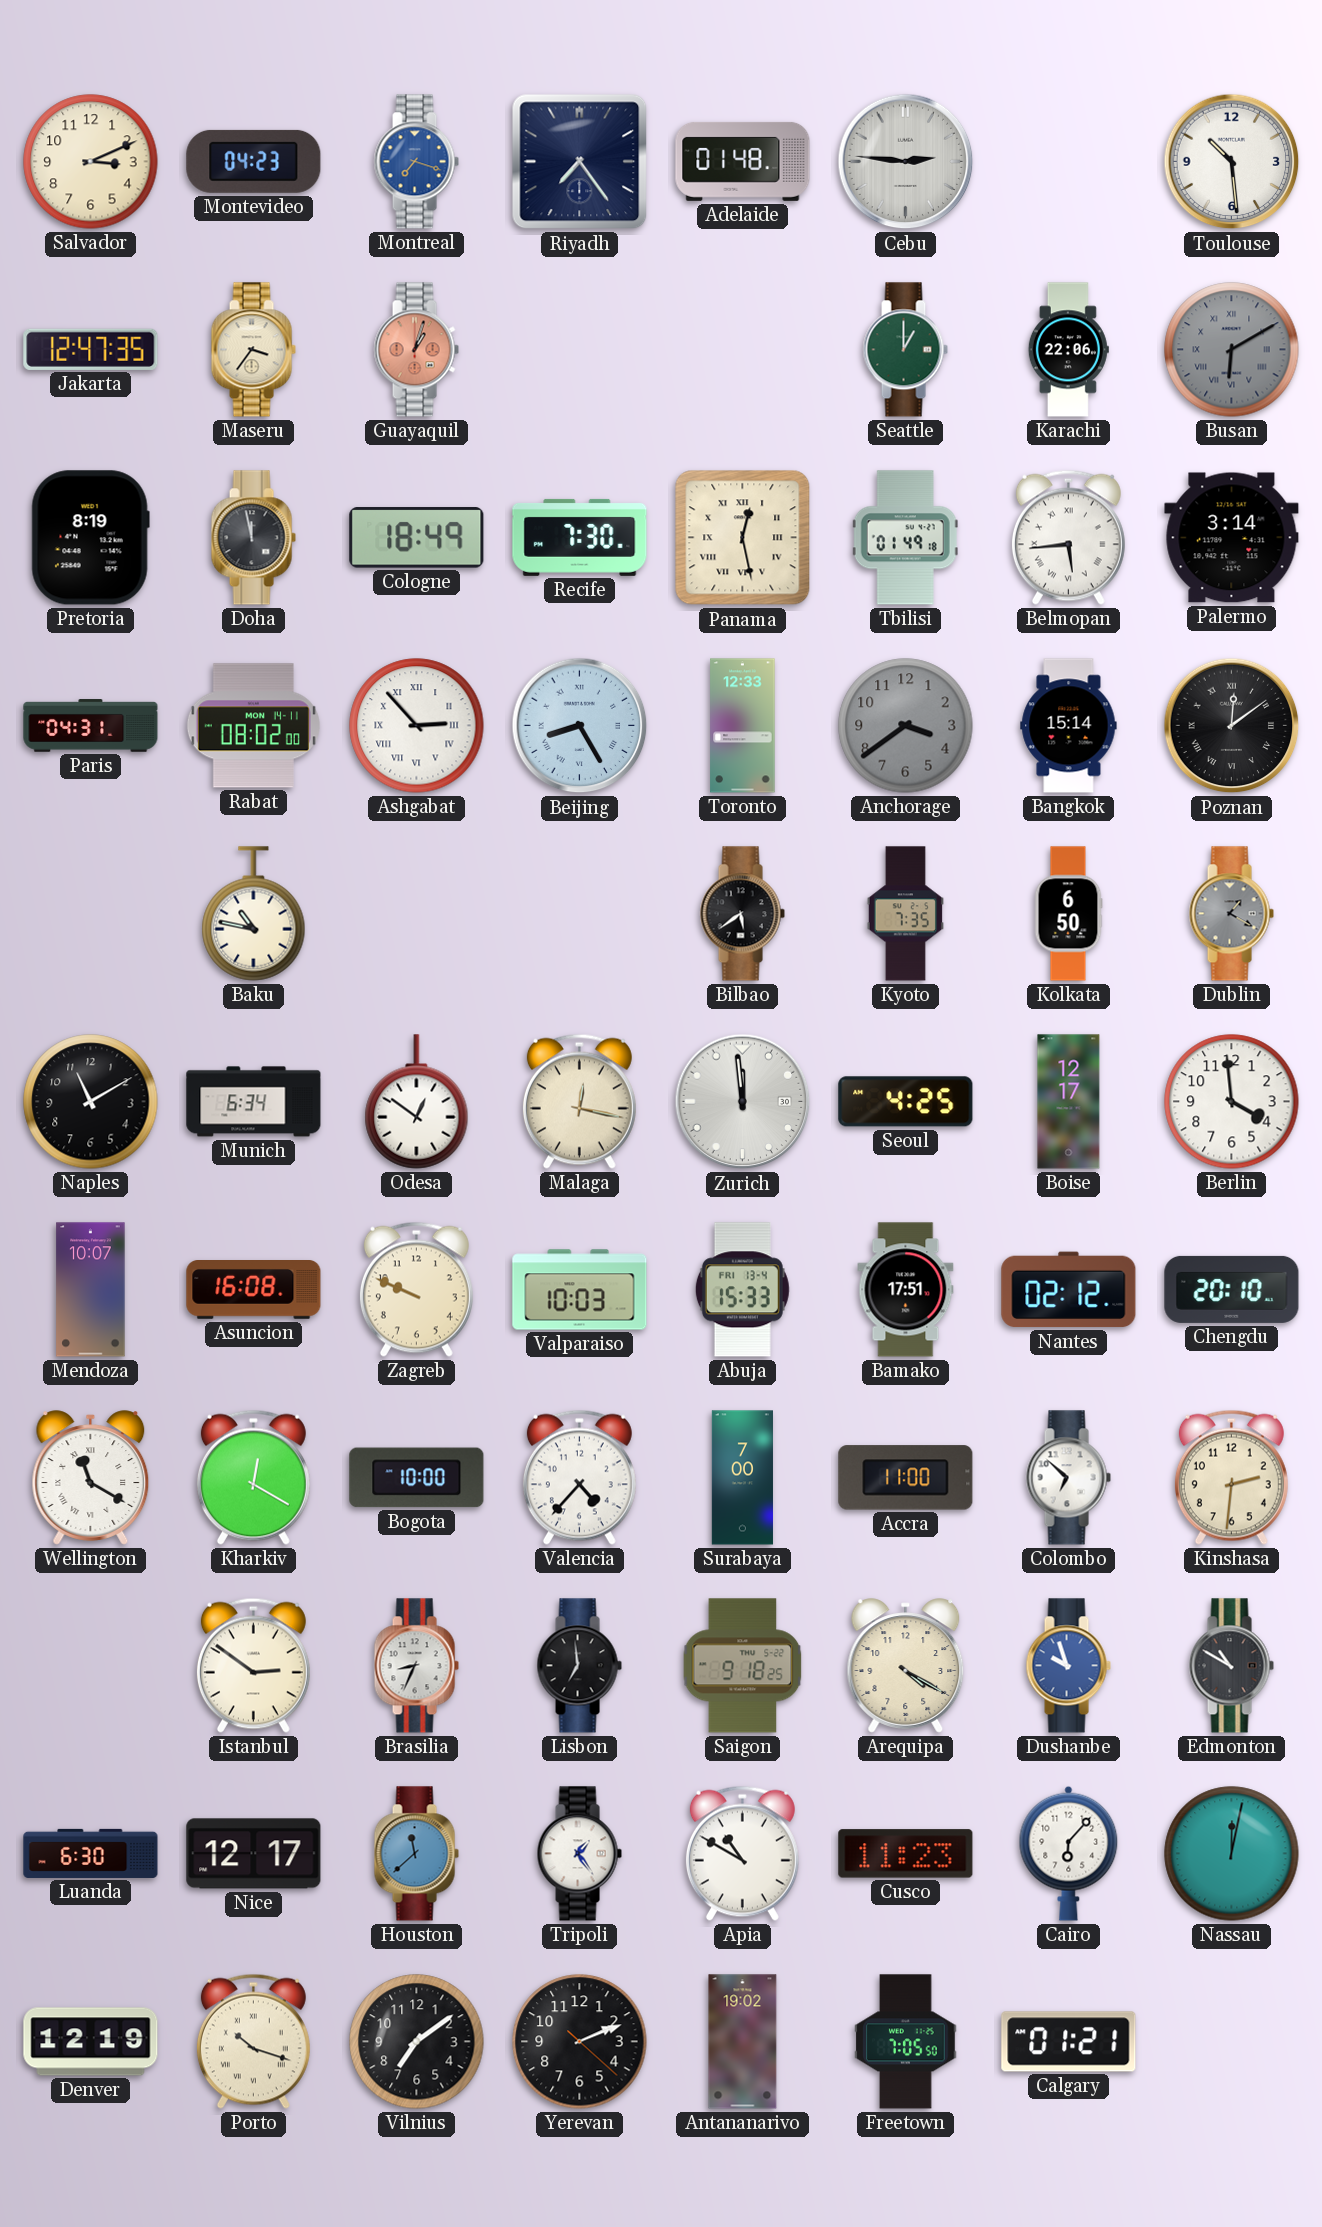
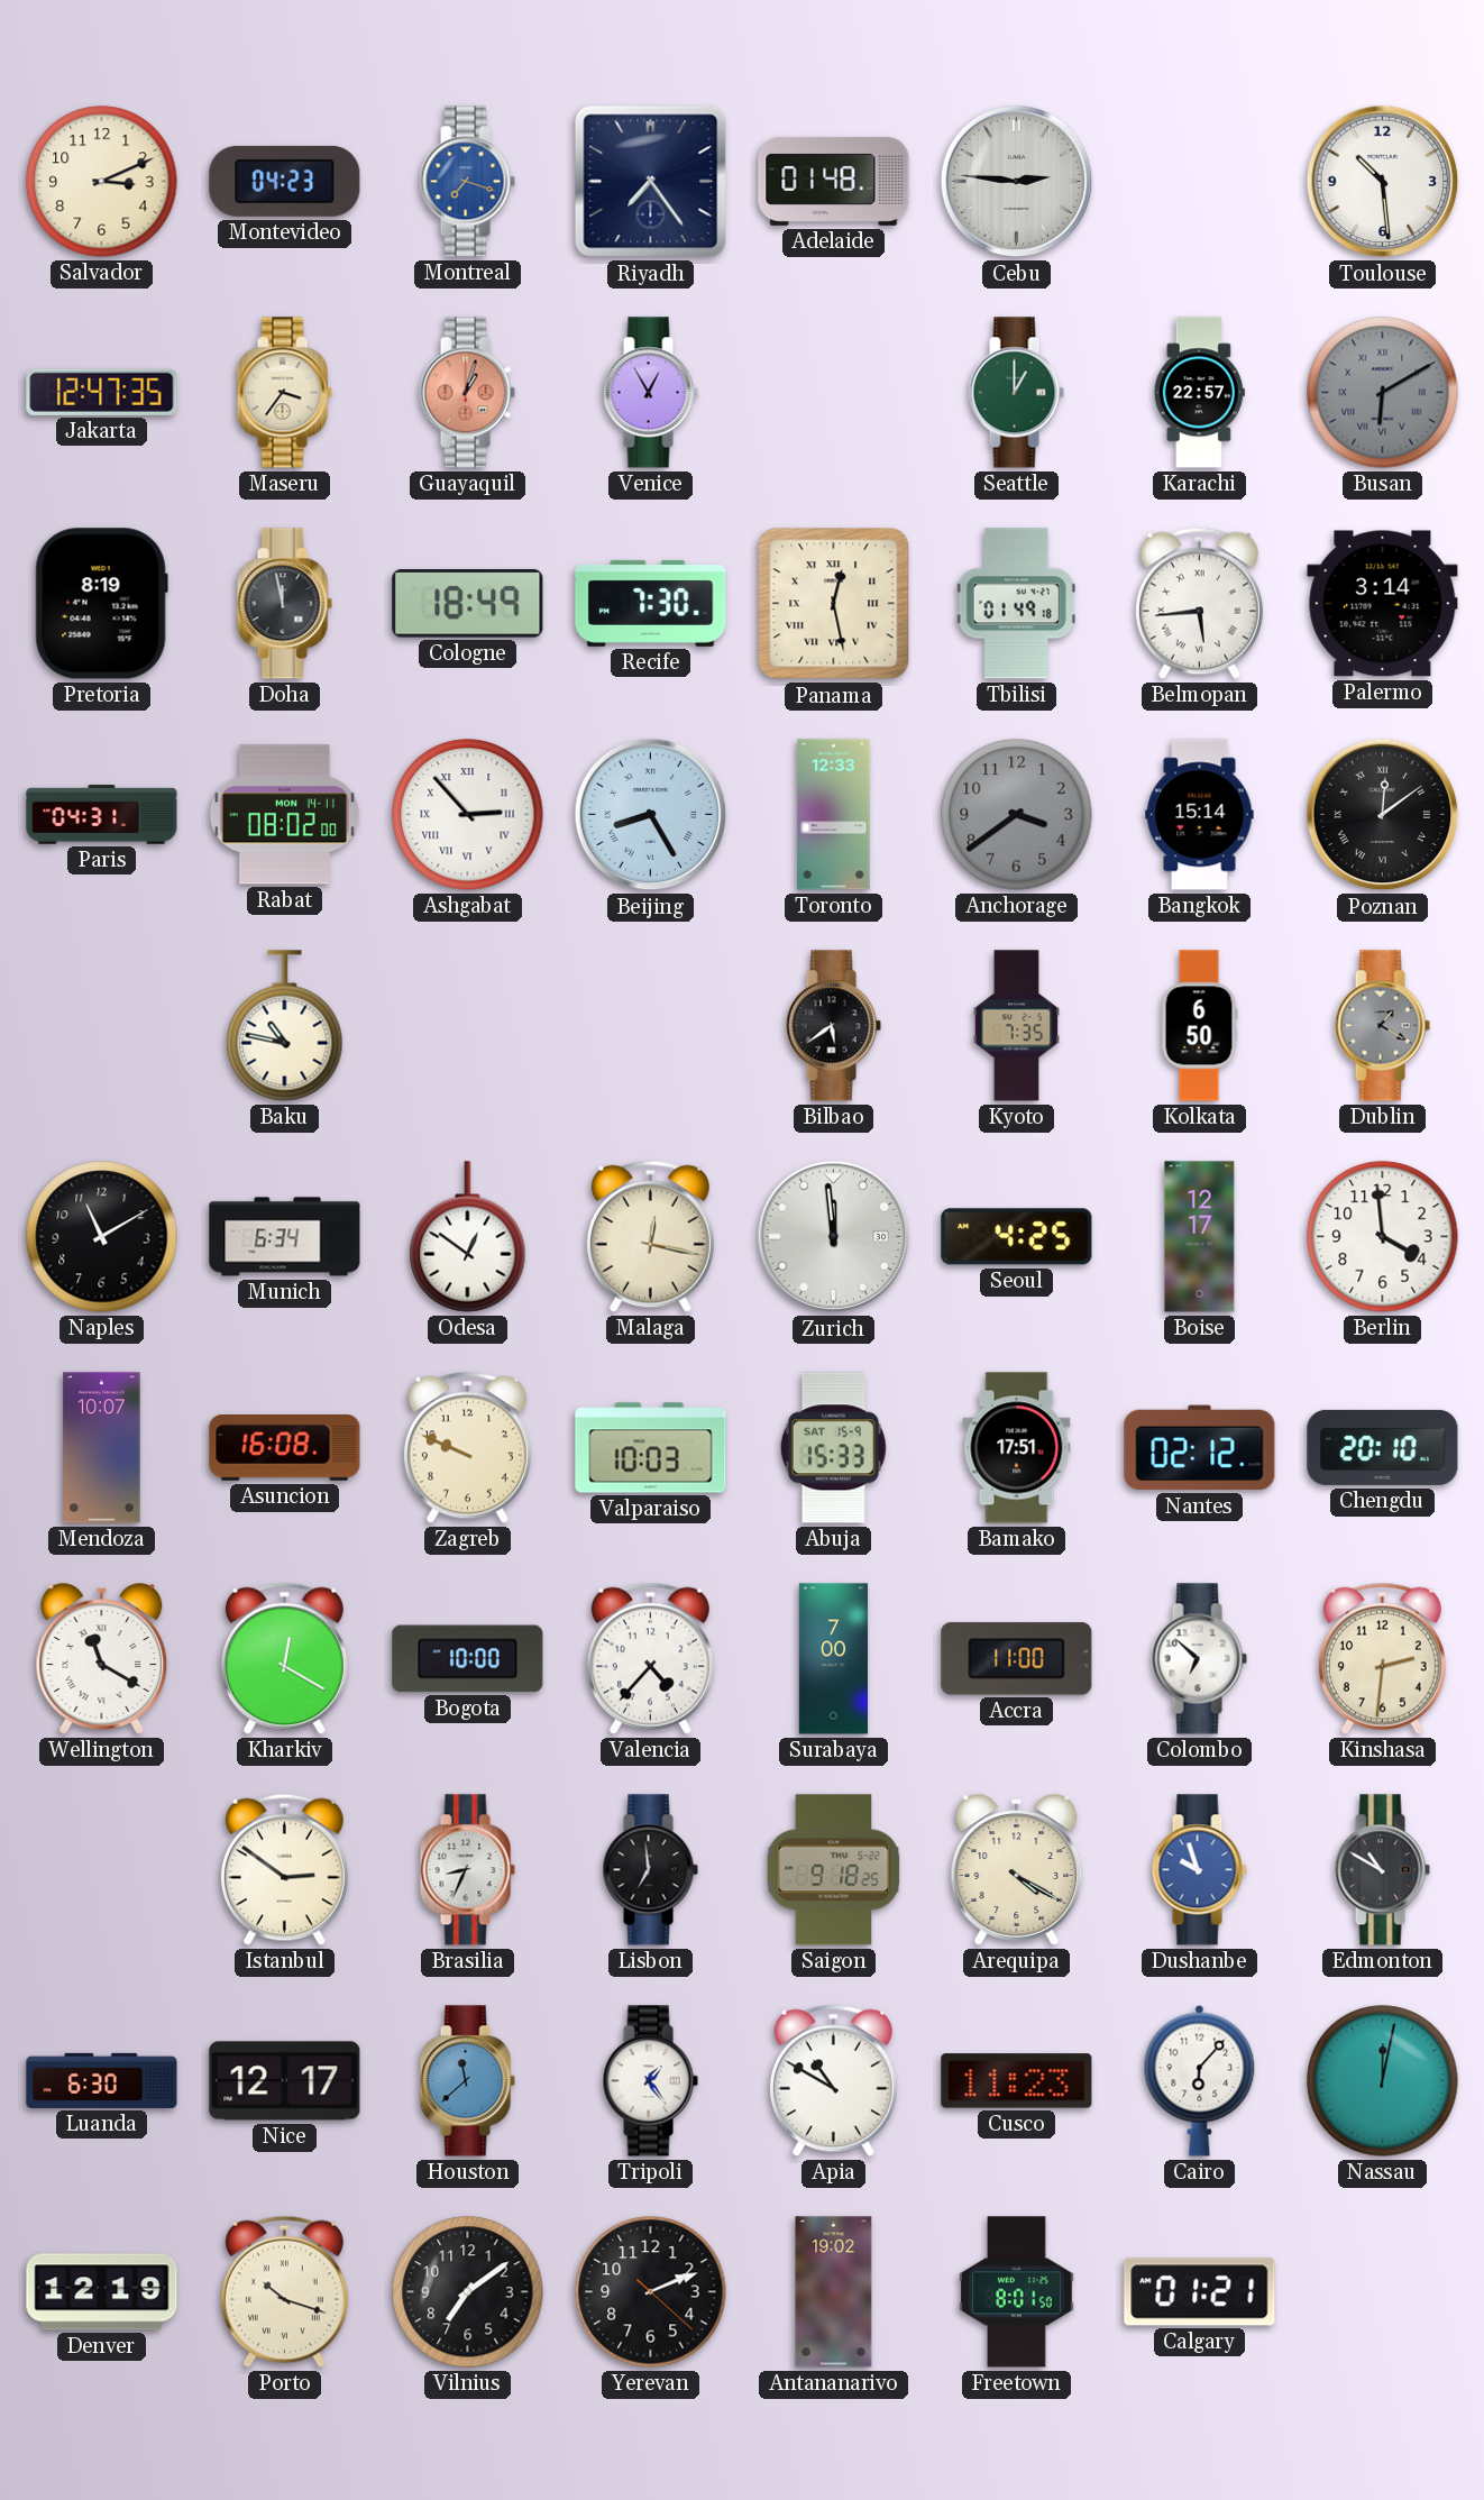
Venice: none -> 12:55 (650, 393)
Karachi: 22:06 -> 22:57 (1199, 393)
Abuja date: FRI 13-4 -> SAT 15-9 (833, 1448)
Freetown: 7:05 -> 8:01 (1017, 2292)
